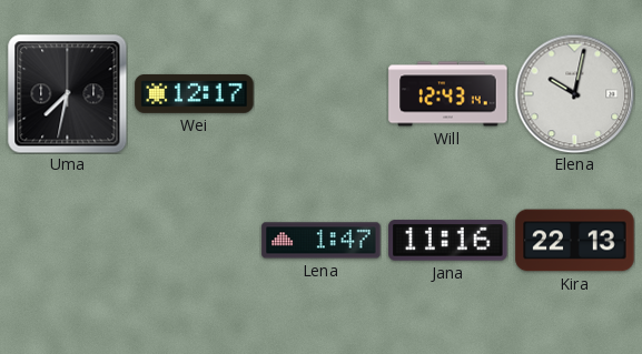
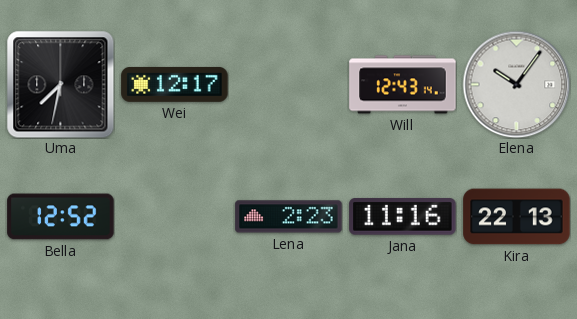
Elena: 10:02 -> 10:06 (516, 84)
Bella: none -> 12:52 (61, 217)
Lena: 1:47 -> 2:23 (289, 217)
